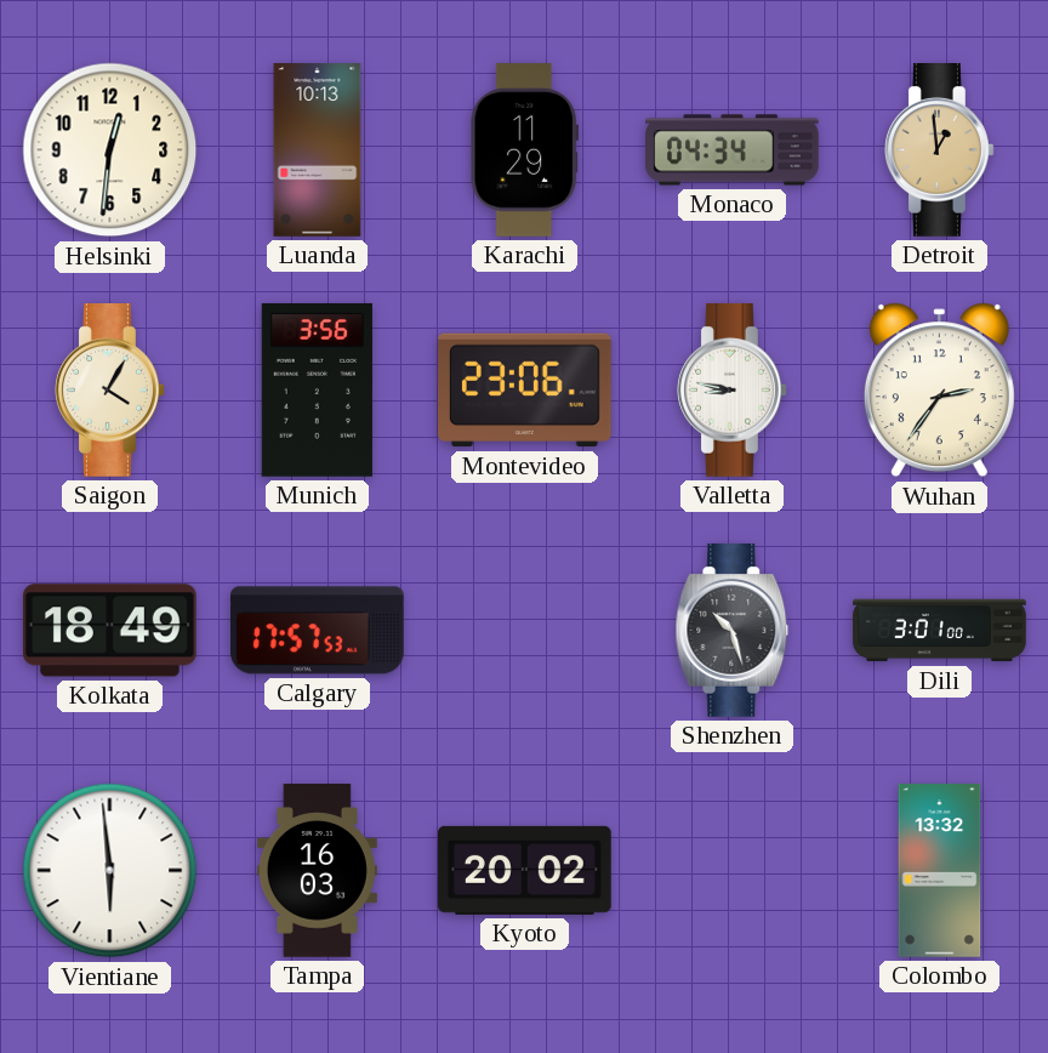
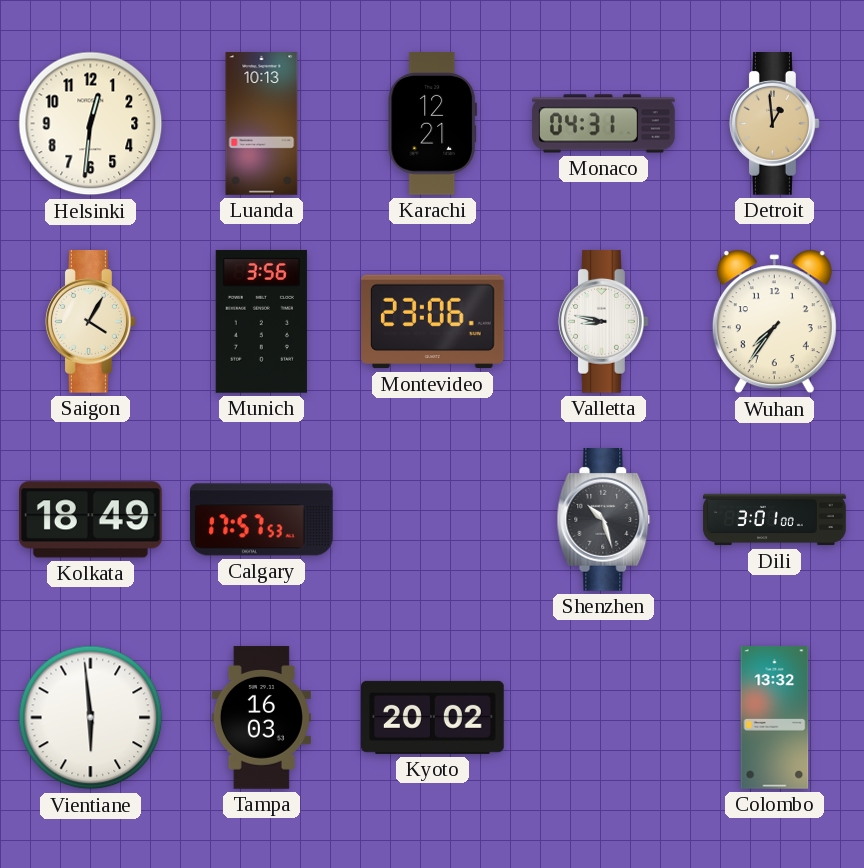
Karachi: 11:29 -> 12:21 (432, 124)
Monaco: 04:34 -> 04:31 (604, 124)
Wuhan: 2:36 -> 7:36 (774, 322)
